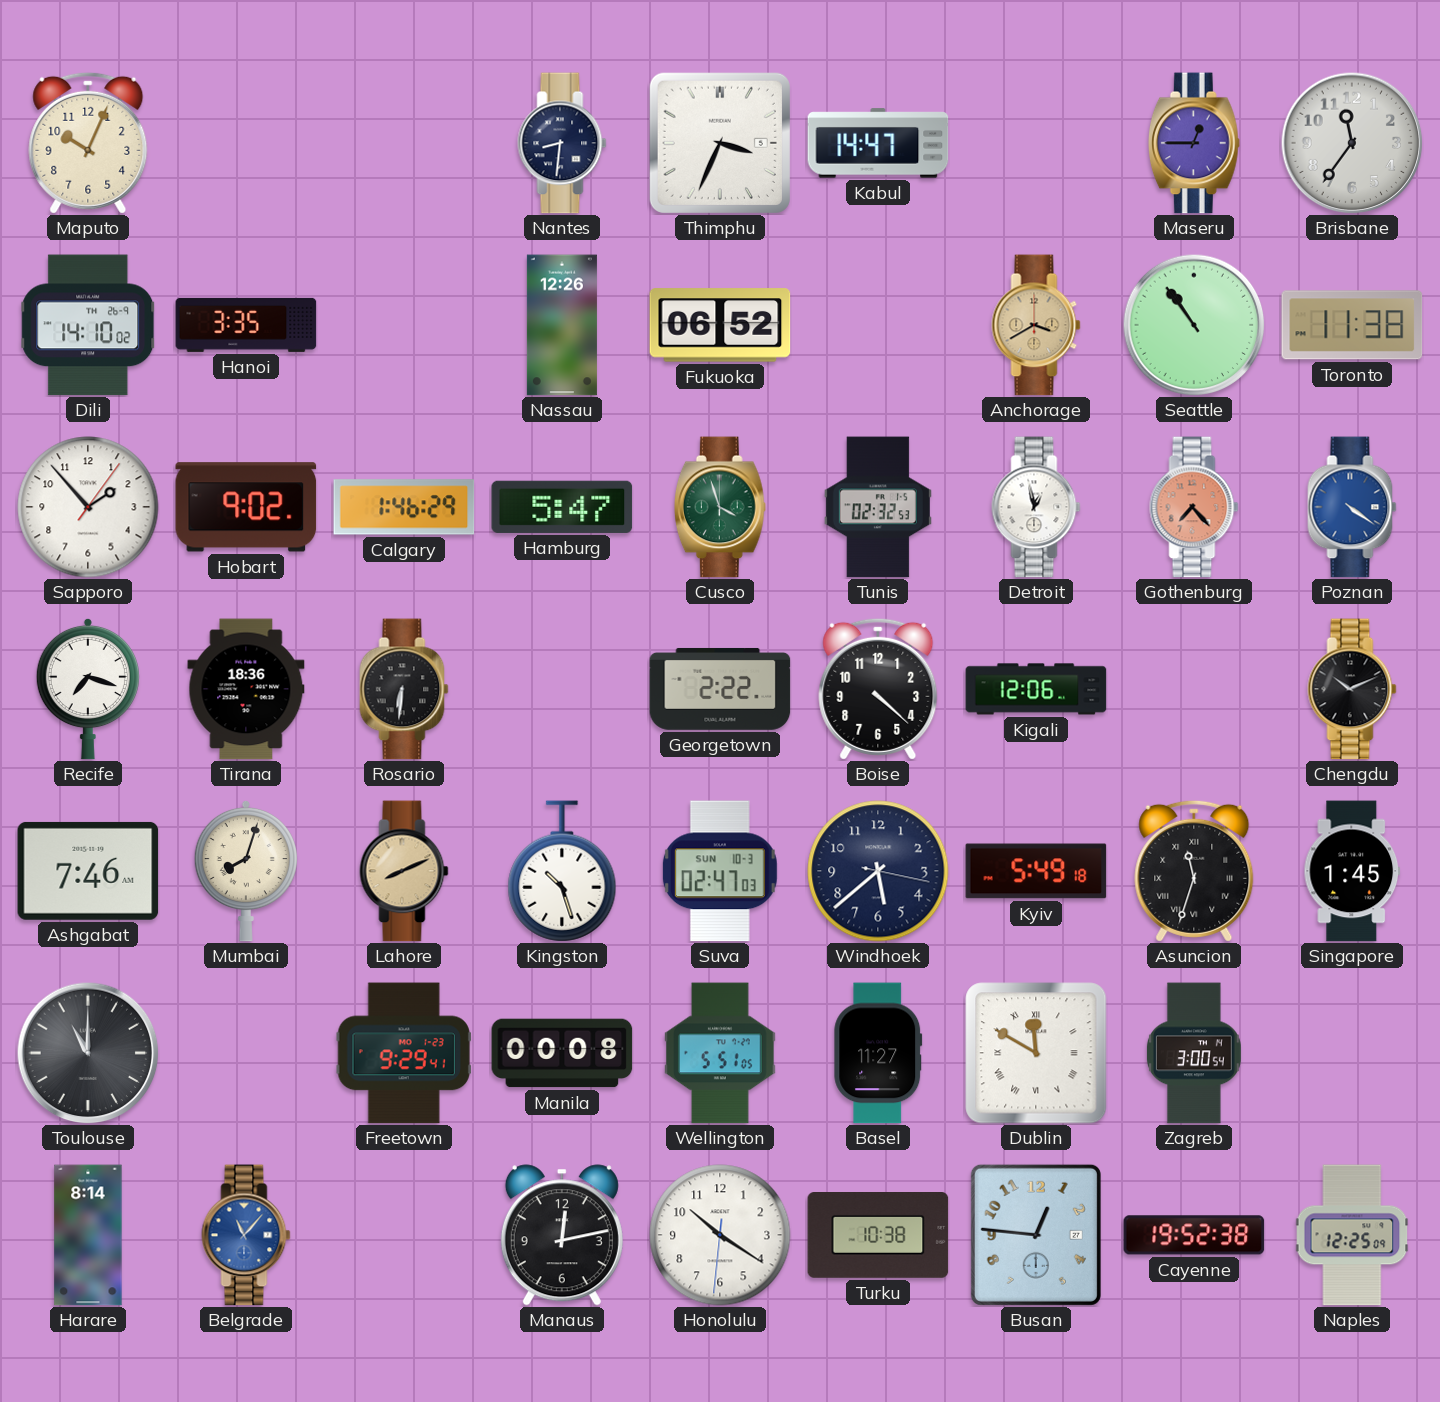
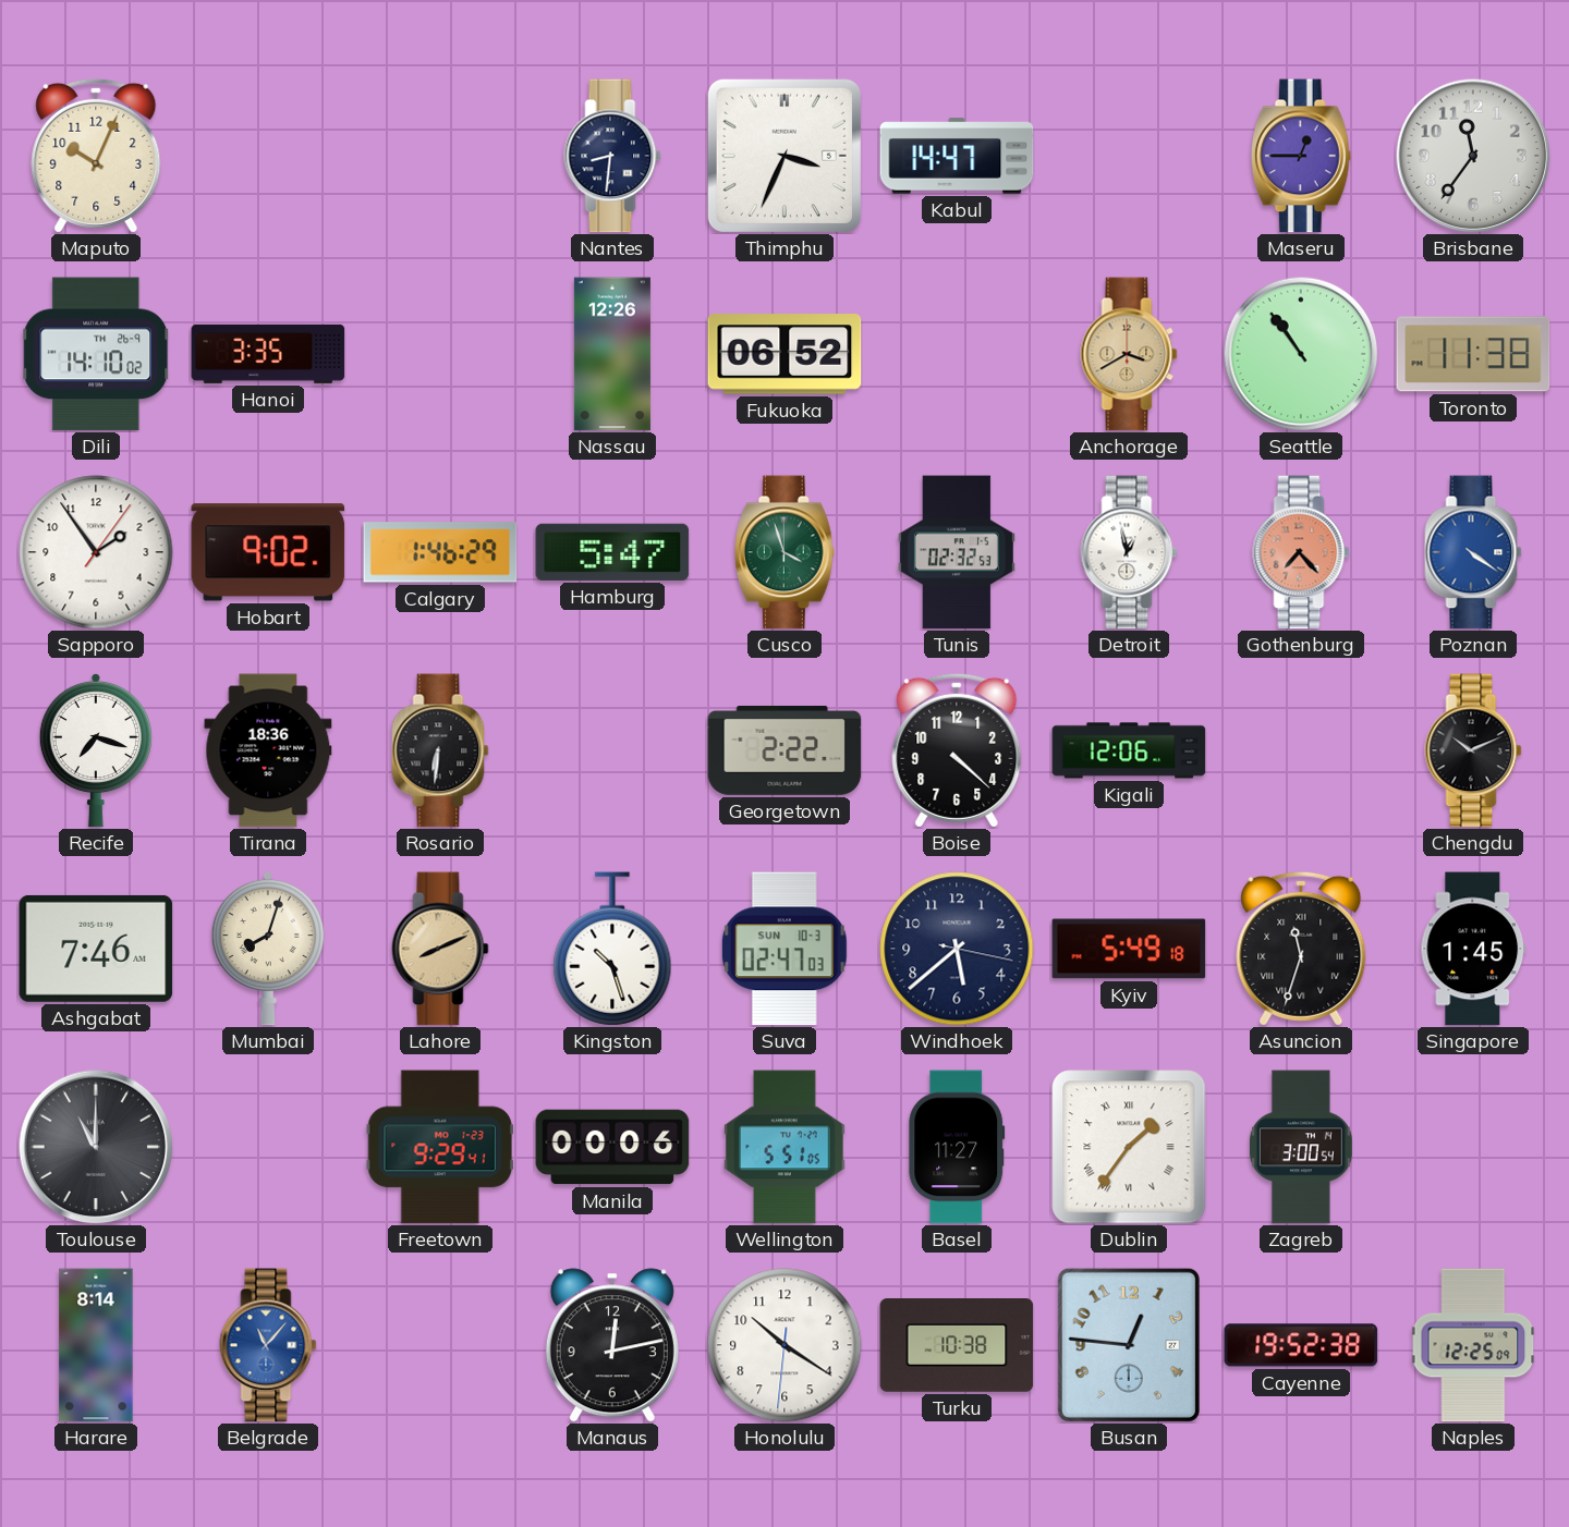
Sapporo: 1:53 -> 1:54 (96, 552)
Manila: 00:08 -> 00:06 (612, 1147)
Dublin: 11:50 -> 1:36 (1129, 1147)
